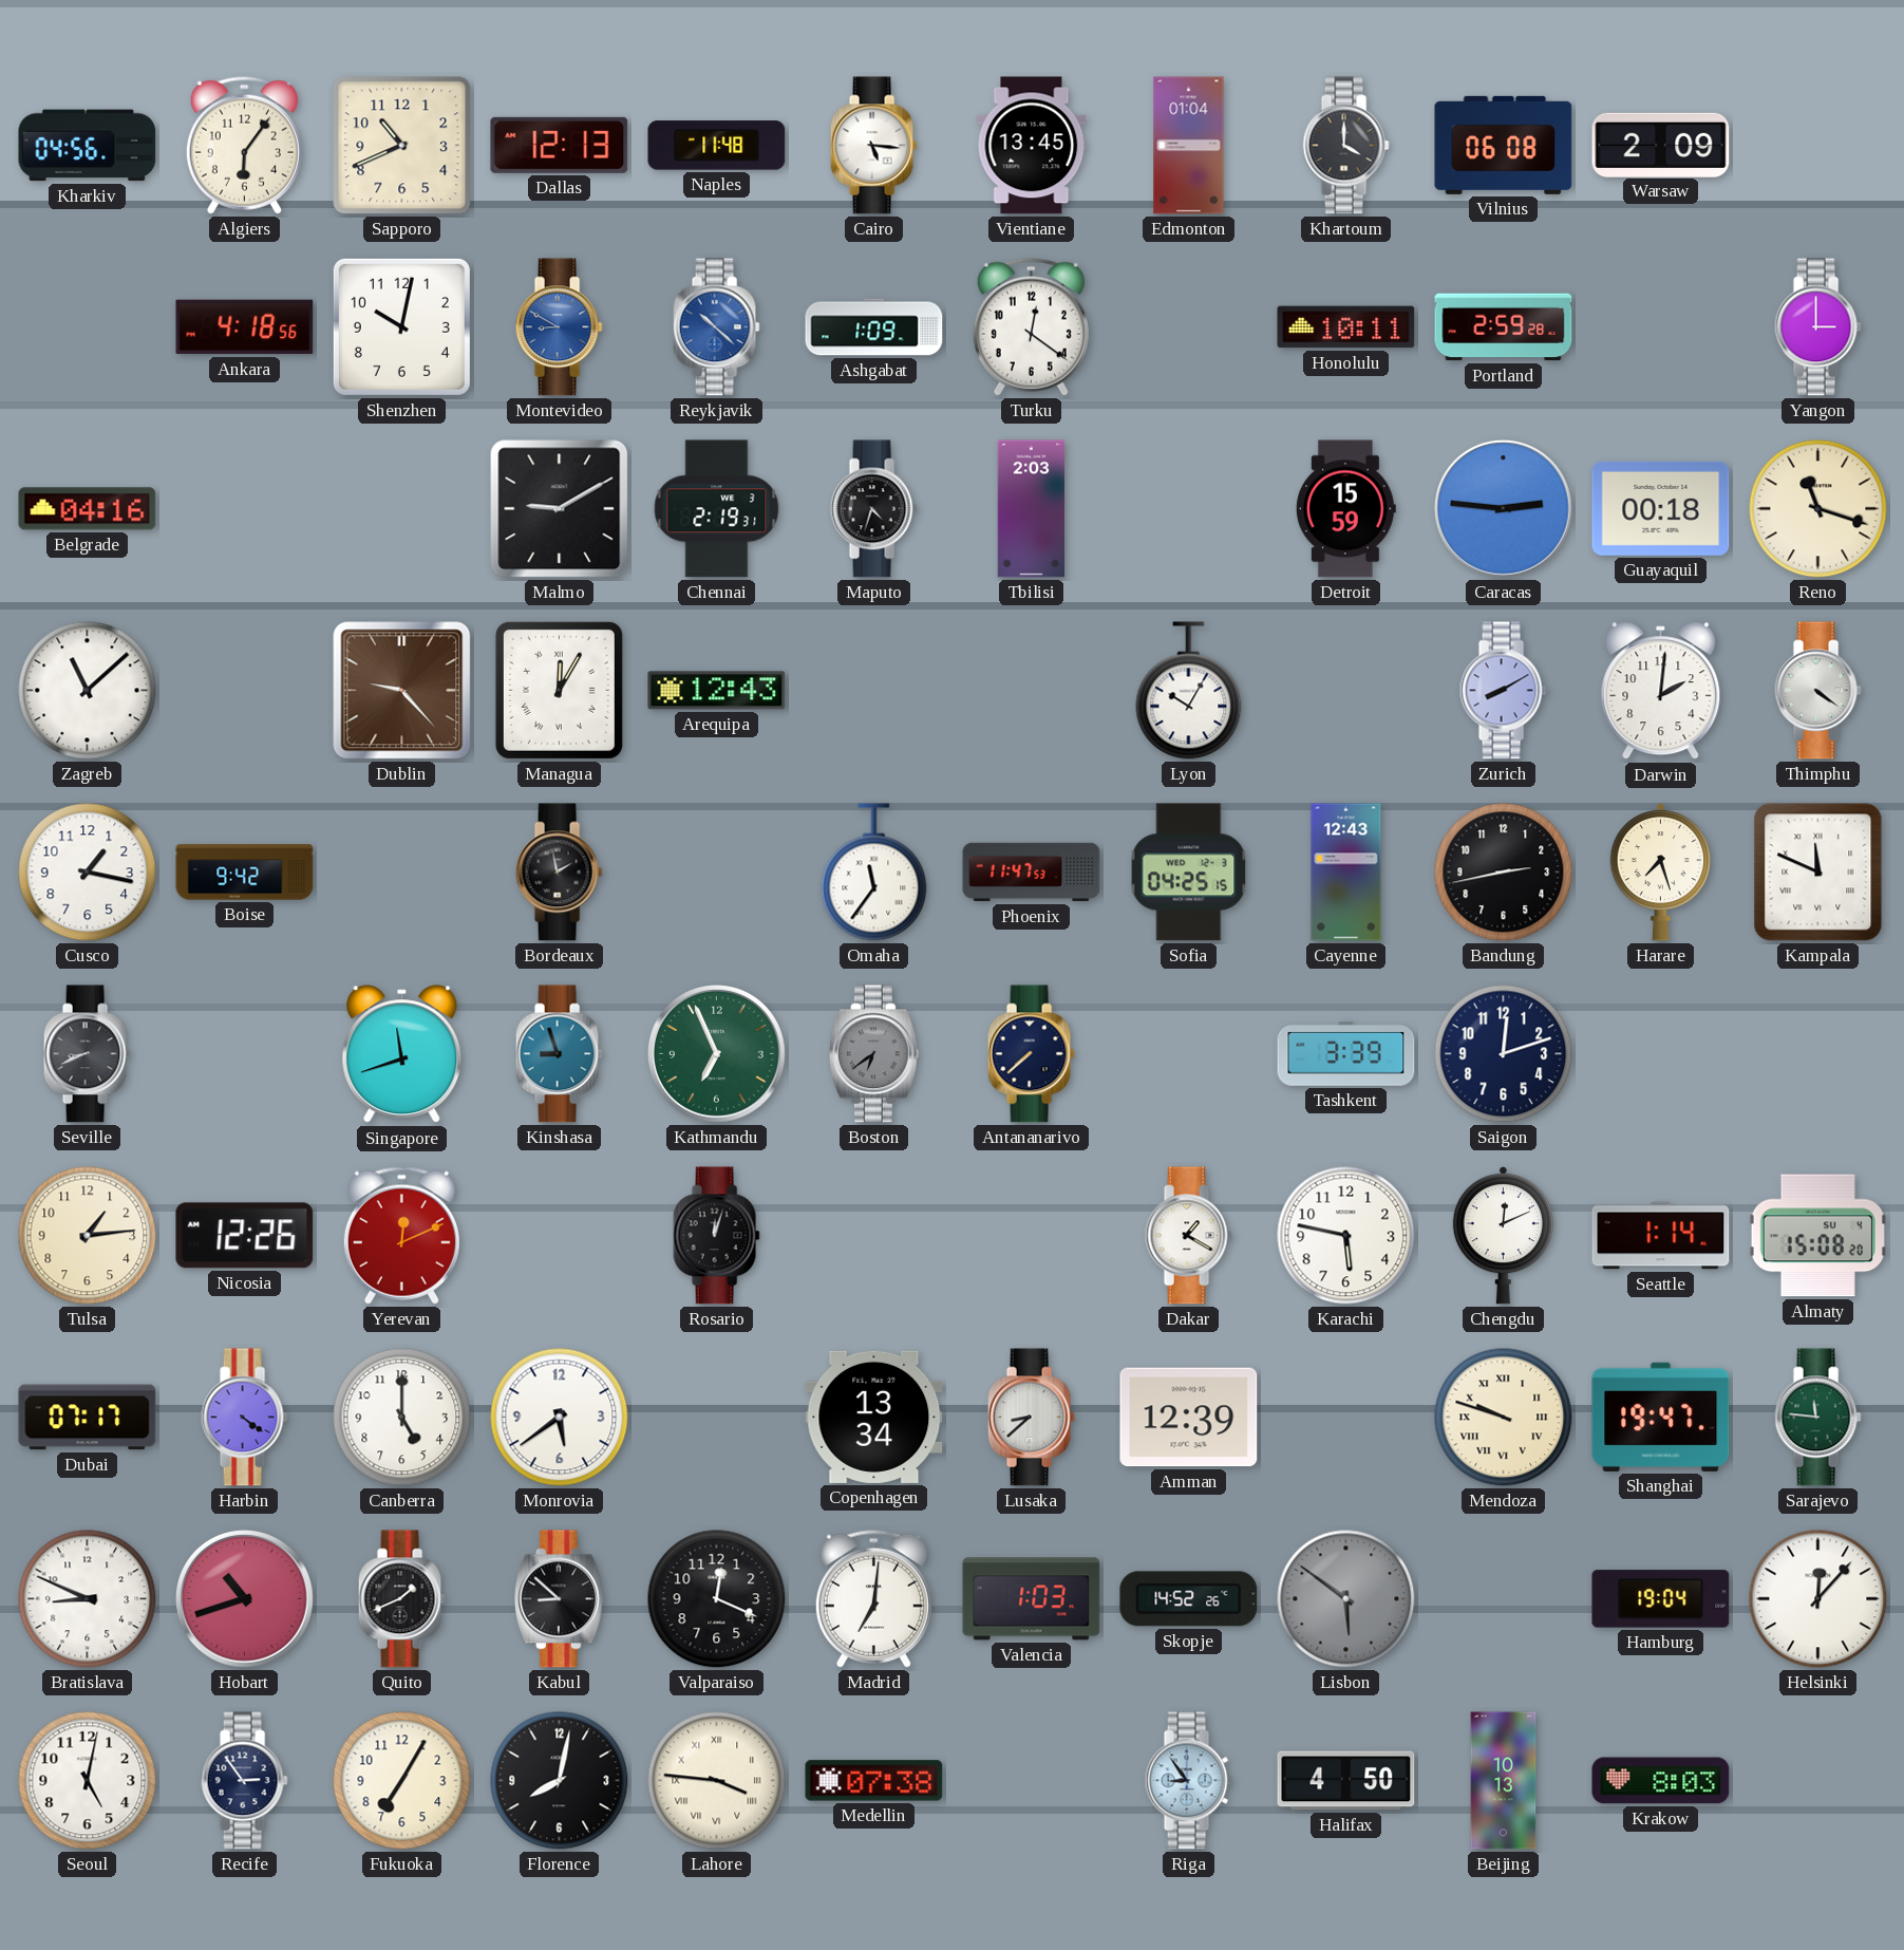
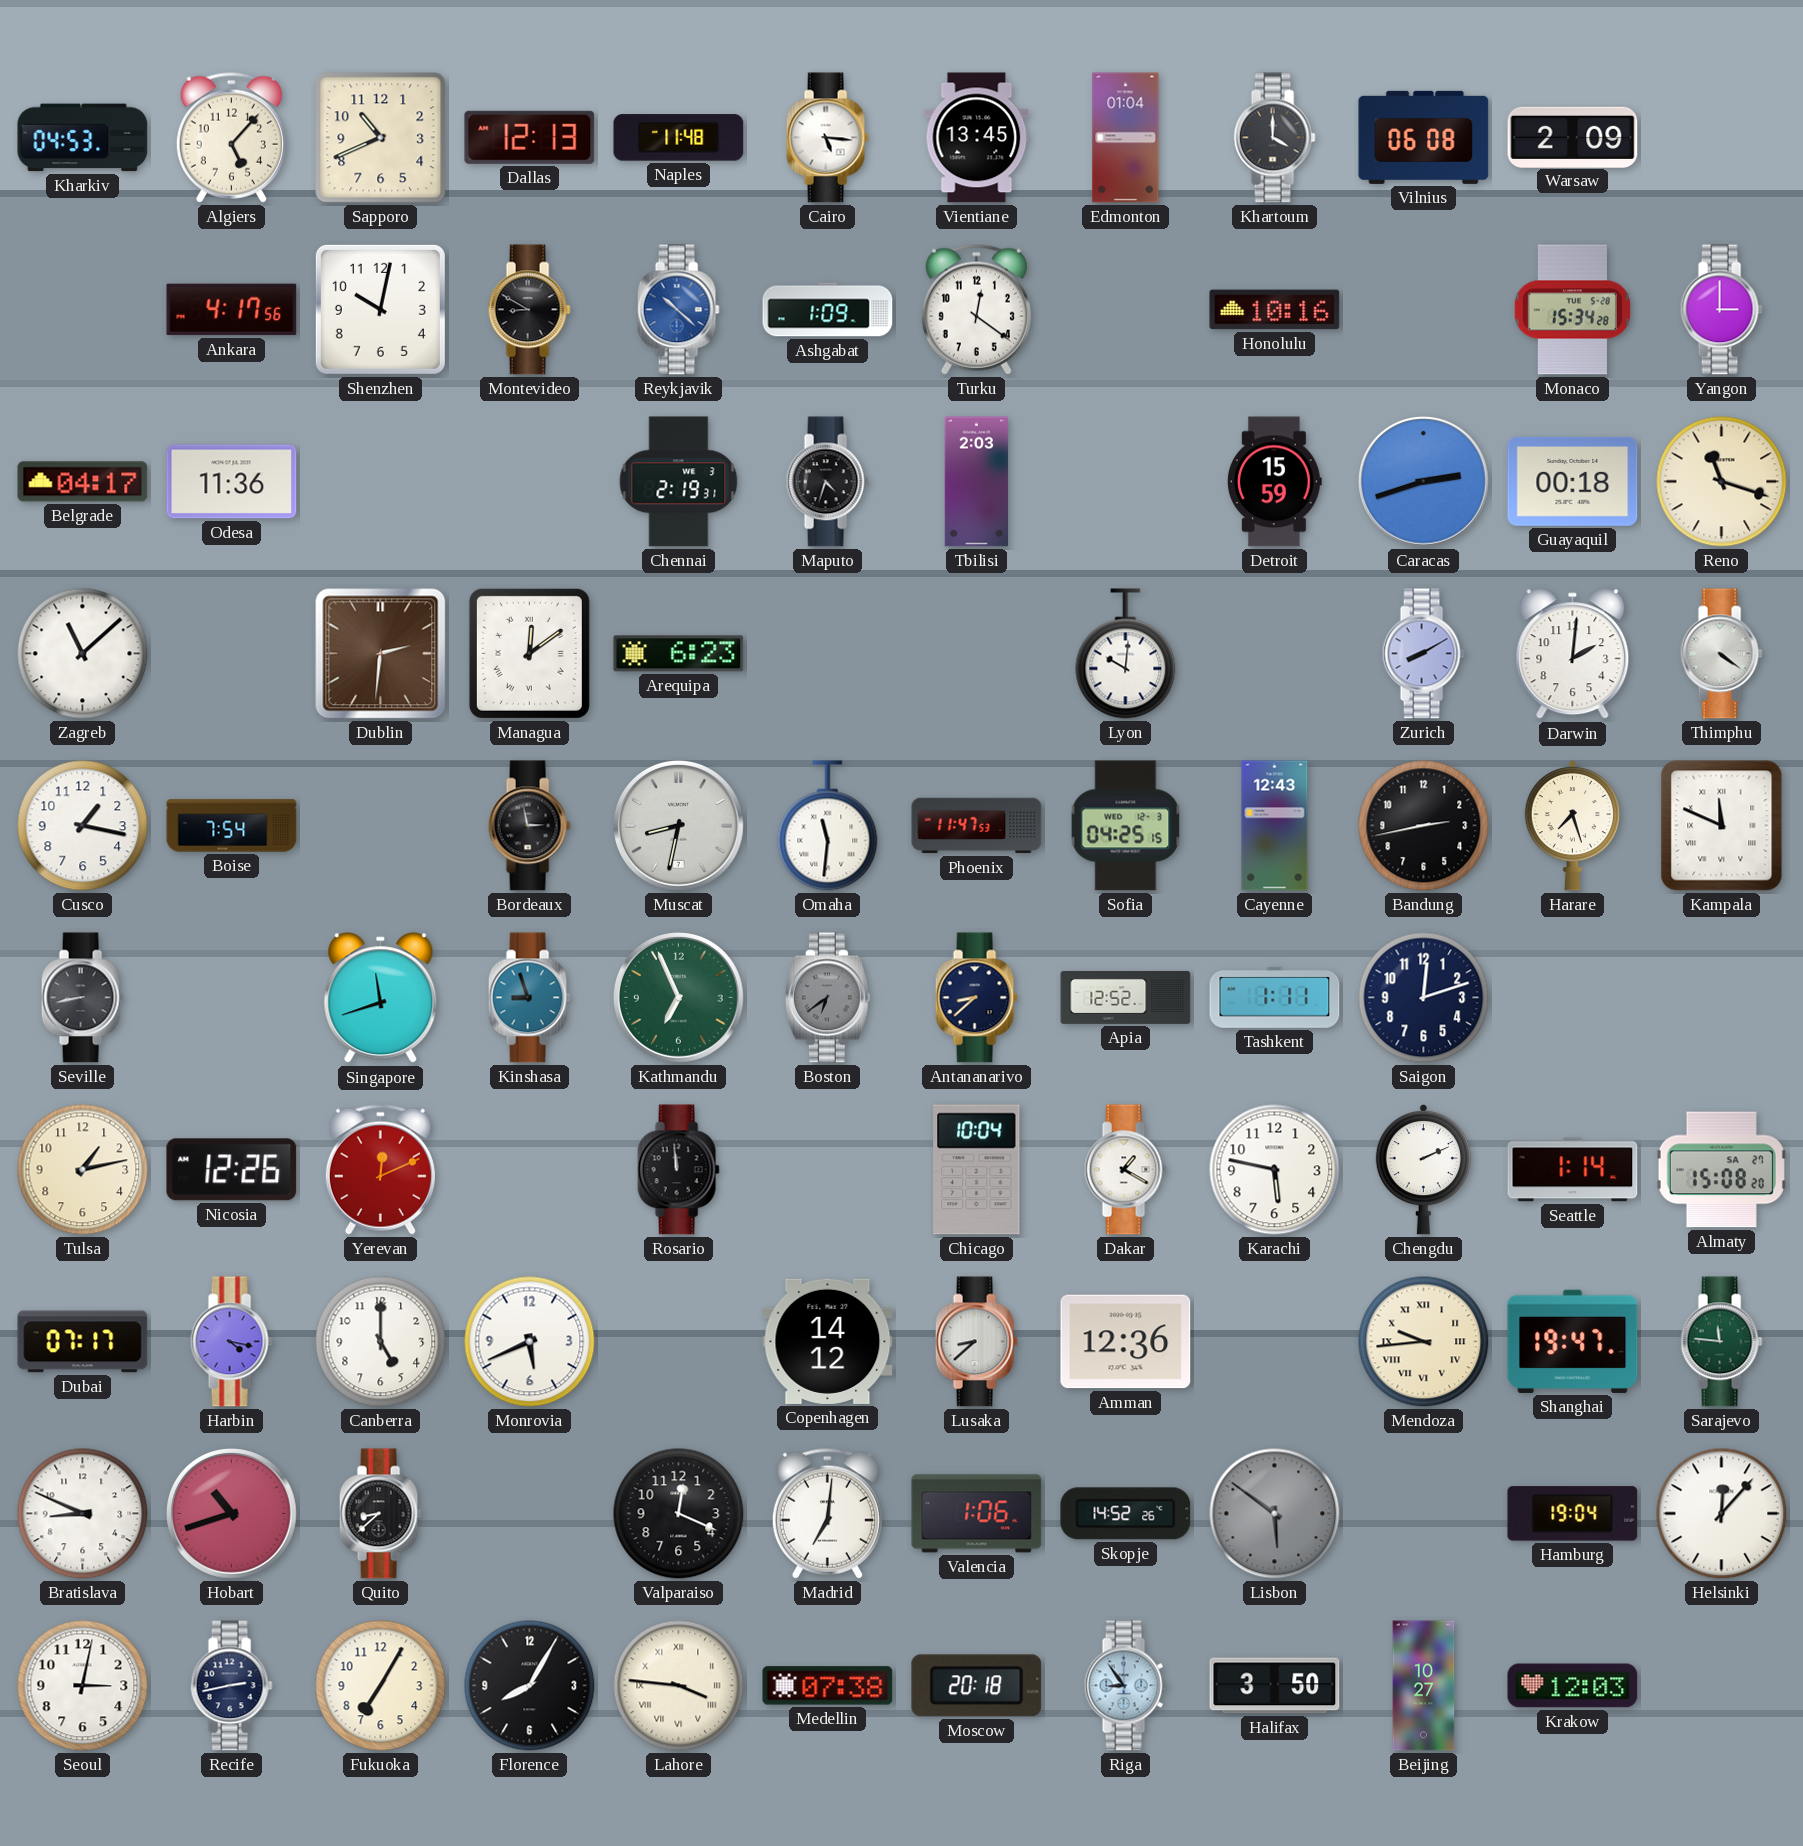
Kharkiv: 04:56 -> 04:53 (83, 138)
Algiers: 6:06 -> 5:07 (231, 137)
Ankara: 4:18 -> 4:17 (232, 310)
Montevideo dial: blue -> black (529, 310)
Honolulu: 10:11 -> 10:16 (1275, 310)
Portland: 2:59 -> none (1504, 327)
Monaco: none -> 15:34 (1572, 310)
Belgrade: 04:16 -> 04:17 (83, 482)
Odesa: none -> 11:36 (232, 482)
Malmo: 9:10 -> none (560, 509)
Caracas: 2:46 -> 2:42 (1424, 482)
Dublin: 9:23 -> 2:31 (381, 654)
Managua: 12:05 -> 12:09 (529, 653)
Arequipa: 12:43 -> 6:23 (679, 654)
Lyon: 10:05 -> 10:01 (1126, 654)
Boise: 9:42 -> 7:54 (232, 826)
Bordeaux: 1:58 -> 2:58 (529, 826)
Muscat: none -> 8:32 (679, 826)
Omaha: 11:36 -> 11:31 (828, 826)
Seville: 8:41 -> 8:43 (82, 998)
Antananarivo: 7:38 -> 8:38 (976, 998)
Apia: none -> 12:52 (1126, 997)
Tashkent: 3:39 -> 1:11 (1275, 997)
Tulsa: 1:14 -> 1:13 (83, 1170)
Rosario: 12:03 -> 11:59 (678, 1170)
Chicago: none -> 10:04 (977, 1170)
Chengdu: 12:11 -> 2:11 (1423, 1169)
Almaty date: SU 4 -> SA 27 (1721, 1170)
Harbin: 4:21 -> 4:17 (231, 1342)
Monrovia: 5:39 -> 5:41 (530, 1342)
Copenhagen: 13:34 -> 14:12 (828, 1341)
Amman: 12:39 -> 12:36 (1126, 1342)
Mendoza: 9:48 -> 9:44 (1424, 1342)
Quito: 1:41 -> 8:38 (380, 1514)
Kabul: 8:52 -> none (559, 1599)
Valencia: 1:03 -> 1:06 (977, 1514)
Seoul: 5:02 -> 3:02 (83, 1686)
Recife: 2:54 -> 2:43 (231, 1686)
Florence: 8:02 -> 8:05 (530, 1686)
Moscow: none -> 20:18 (977, 1686)
Halifax: 4:50 -> 3:50 (1275, 1686)
Beijing: 10:13 -> 10:27 (1424, 1686)
Krakow: 8:03 -> 12:03 (1573, 1686)
